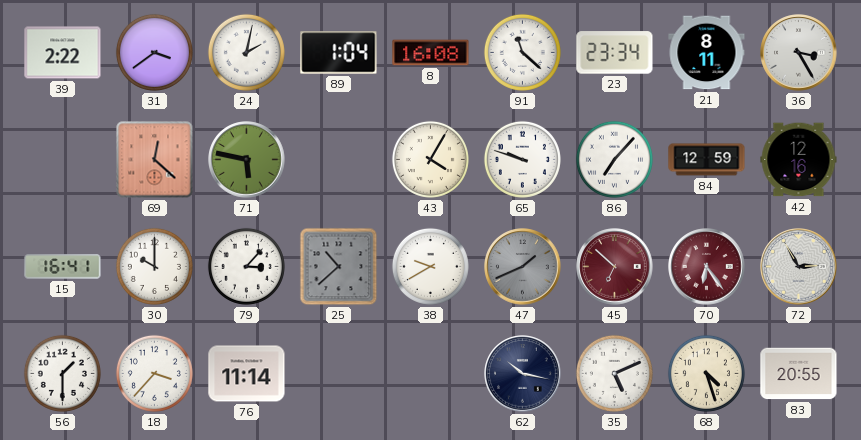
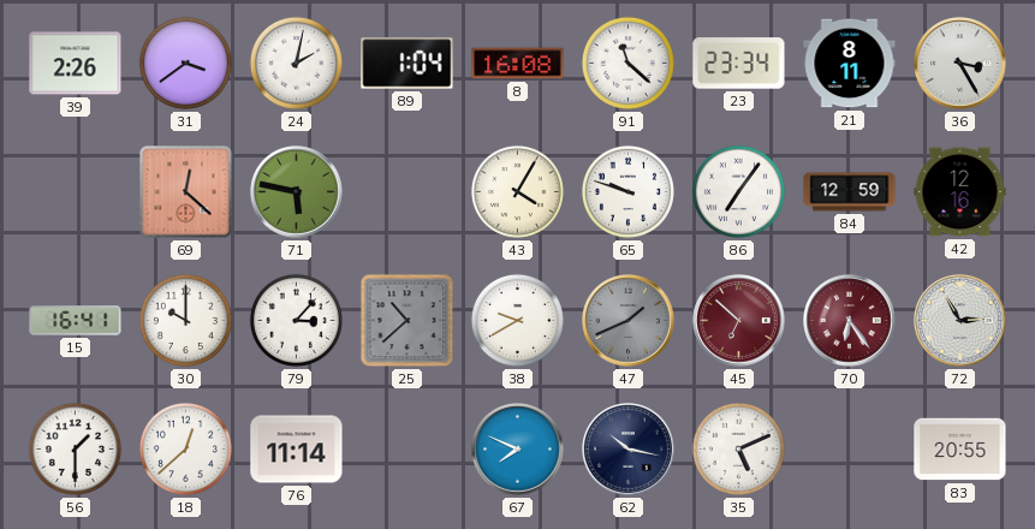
39: 2:22 -> 2:26 (76, 64)
86: 7:07 -> 7:06 (738, 191)
18: 3:37 -> 12:38 (185, 448)
67: none -> 7:49 (518, 450)
68: 4:27 -> none (706, 373)
